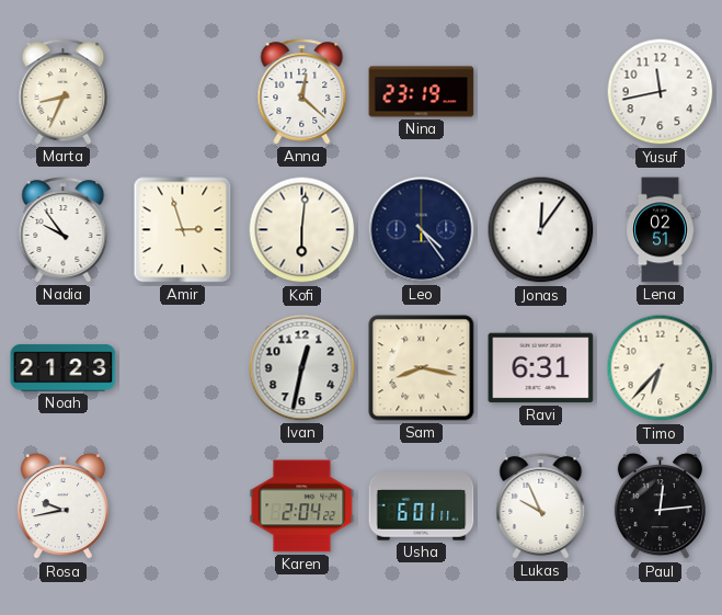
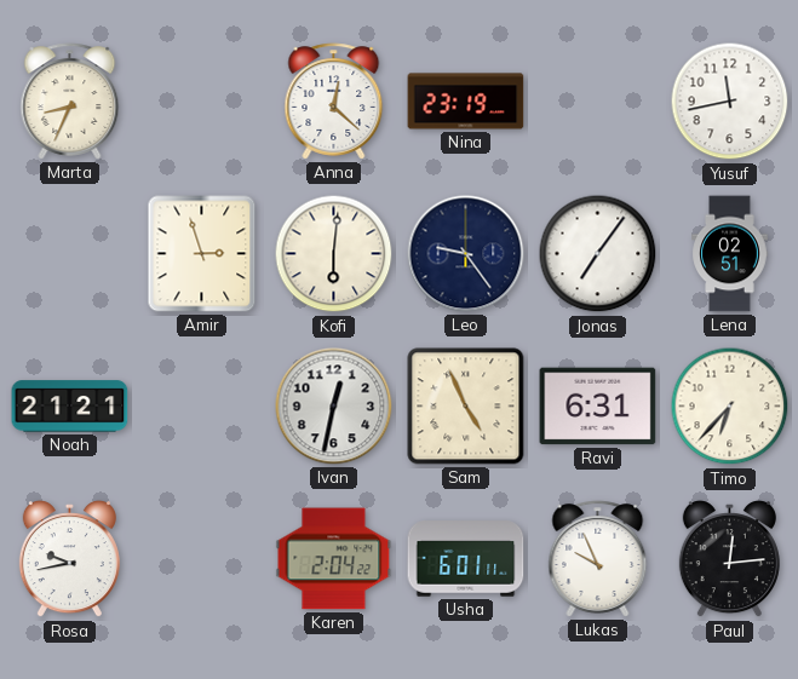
Nadia: 9:54 -> none (64, 230)
Leo: 4:24 -> 9:24 (466, 254)
Jonas: 12:06 -> 7:06 (598, 254)
Noah: 21:23 -> 21:21 (70, 407)
Sam: 8:17 -> 4:56 (466, 407)
